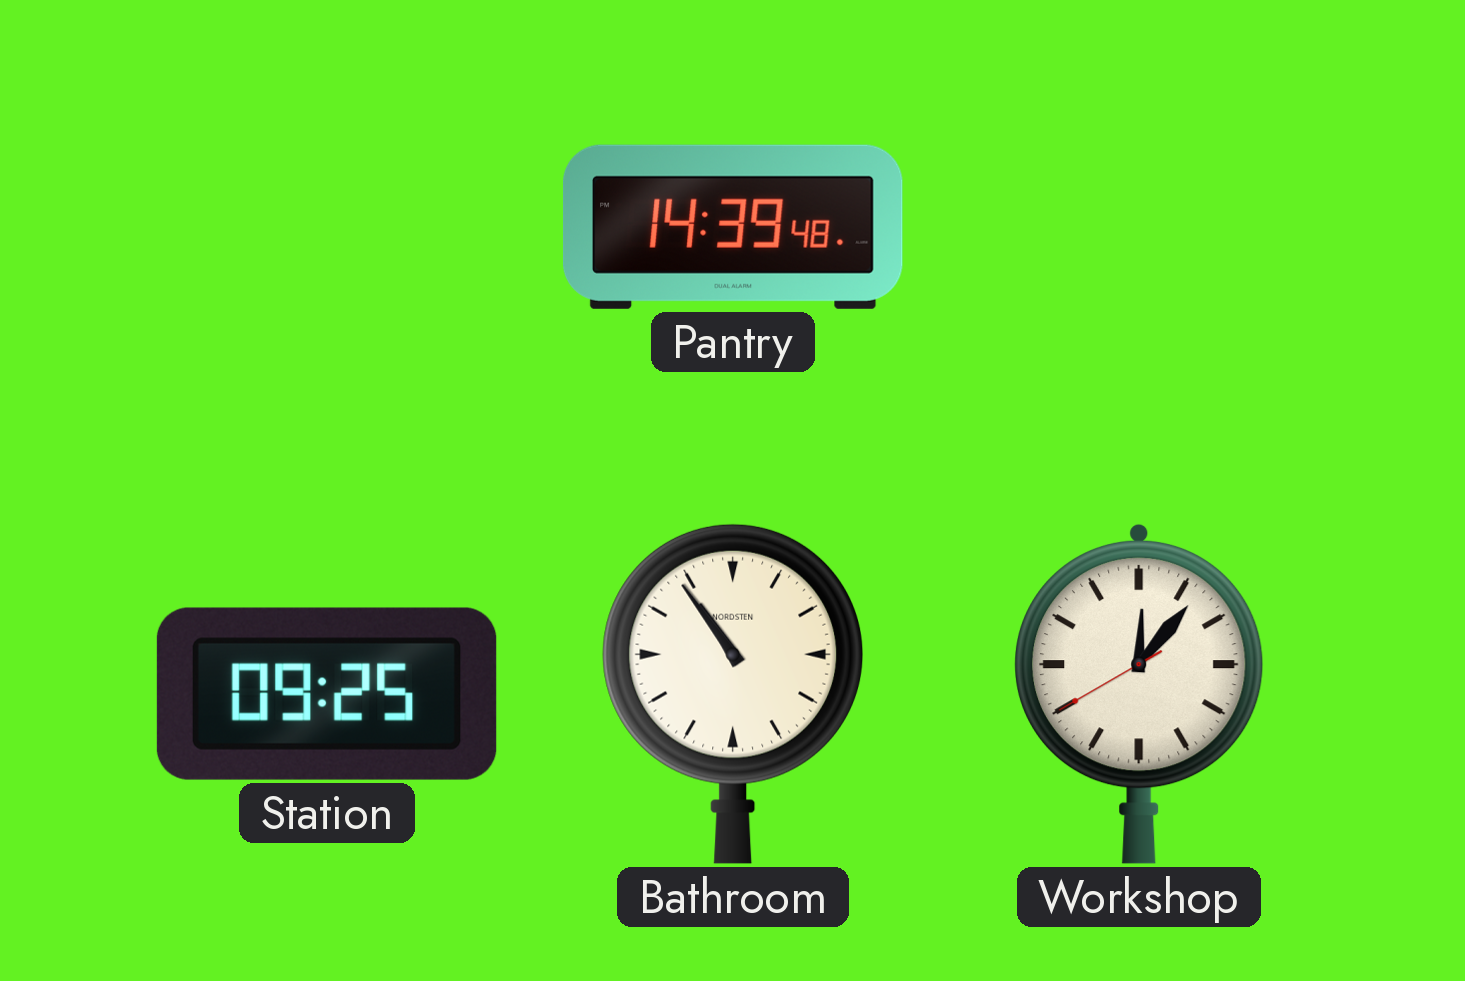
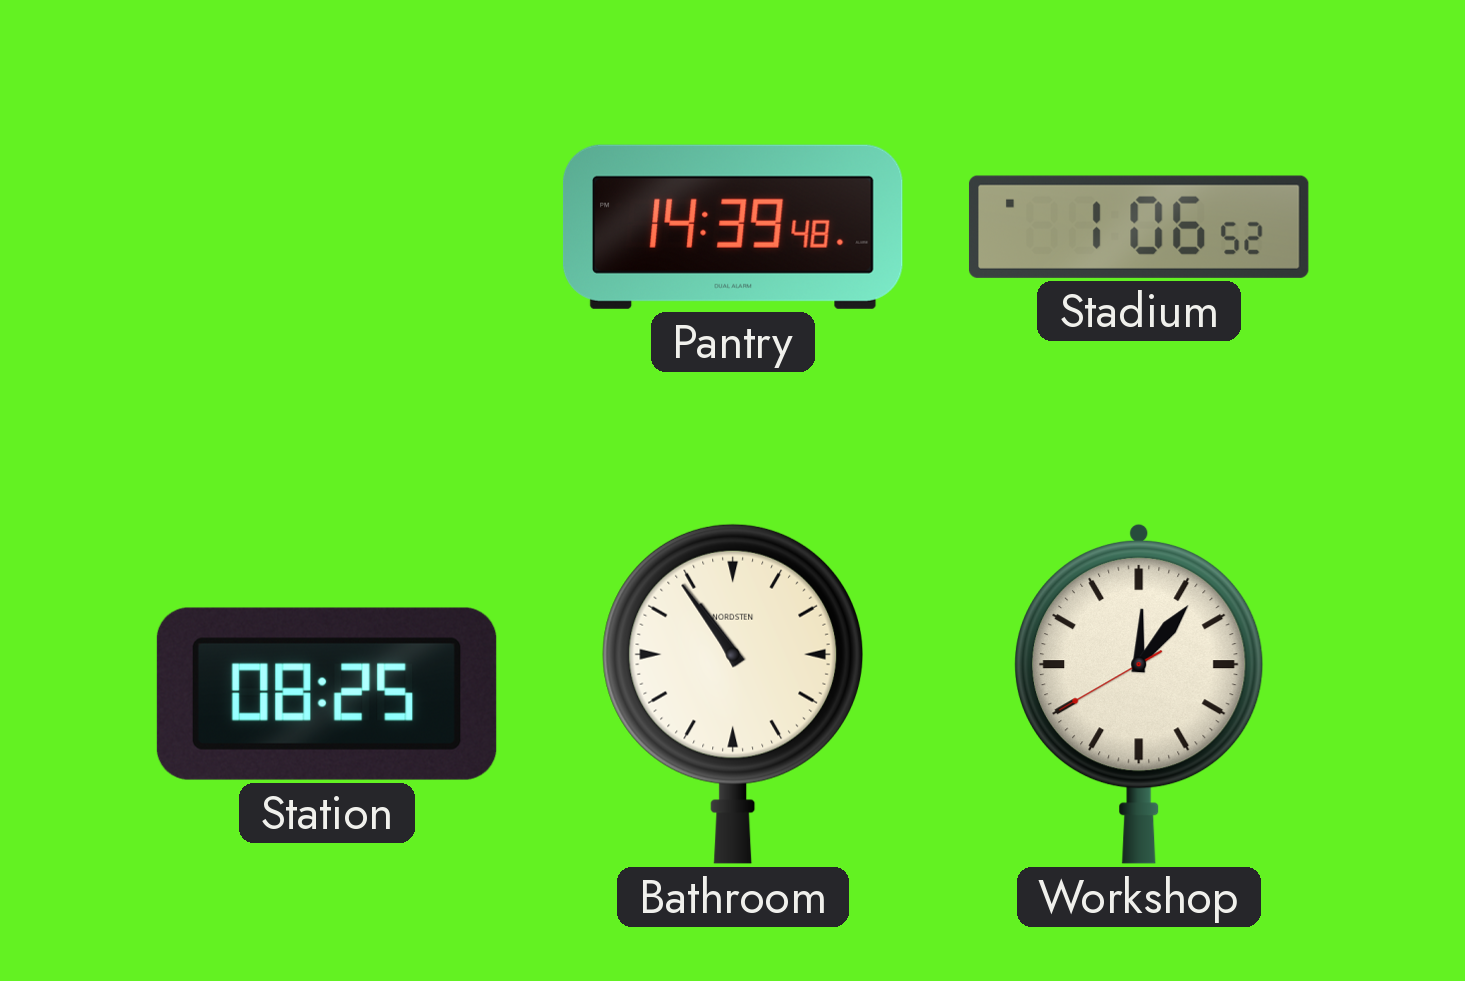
Stadium: none -> 1:06 (1139, 227)
Station: 09:25 -> 08:25 (327, 694)
